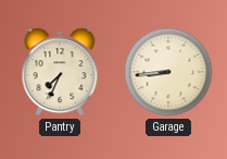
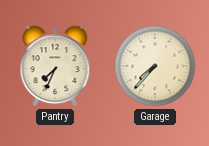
Garage: 8:44 -> 7:37 (155, 66)
